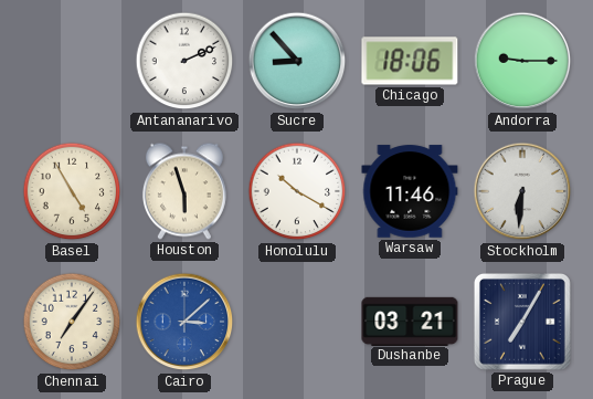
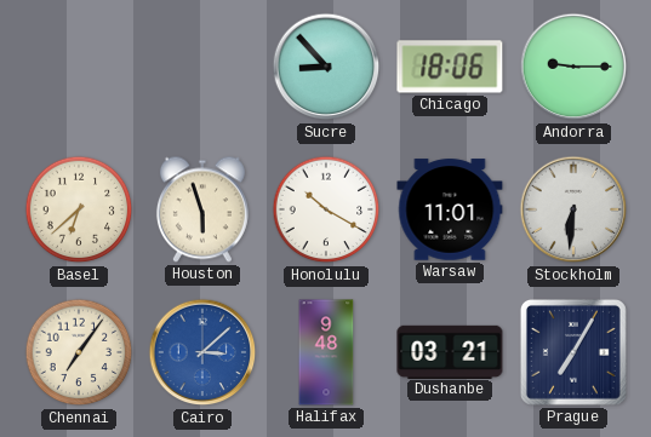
Antananarivo: 2:11 -> none (184, 61)
Basel: 4:55 -> 6:38 (79, 209)
Warsaw: 11:46 -> 11:01 (450, 209)
Halifax: none -> 9:48 (326, 352)
